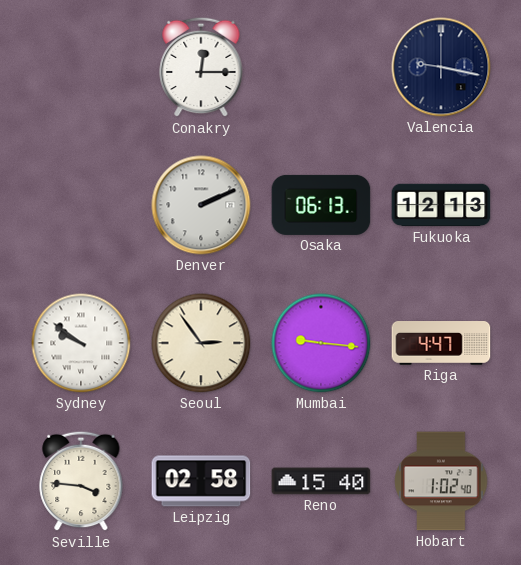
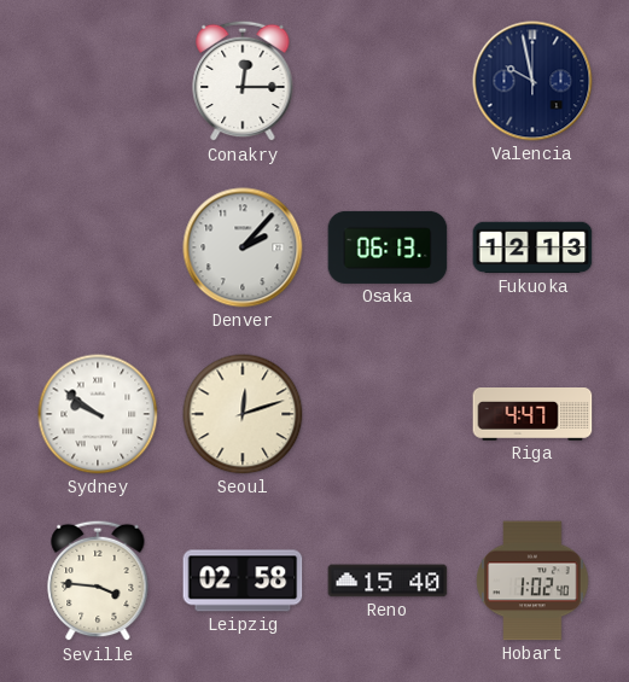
Valencia: 9:17 -> 9:58 (532, 81)
Denver: 2:11 -> 2:07 (243, 247)
Seoul: 2:54 -> 12:12 (243, 414)
Mumbai: 9:16 -> none (321, 343)
